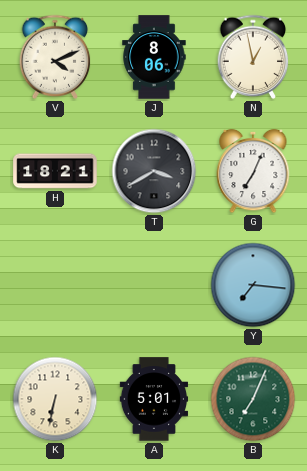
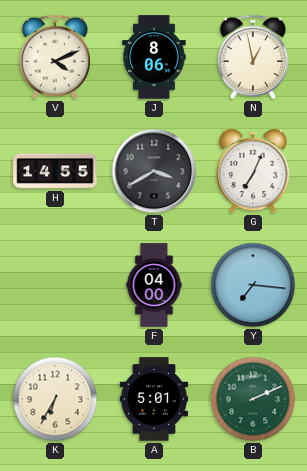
H: 18:21 -> 14:55 (55, 171)
F: none -> 04:00 (154, 285)
K: 6:32 -> 6:35 (55, 399)
B: 7:04 -> 2:11 (253, 399)
